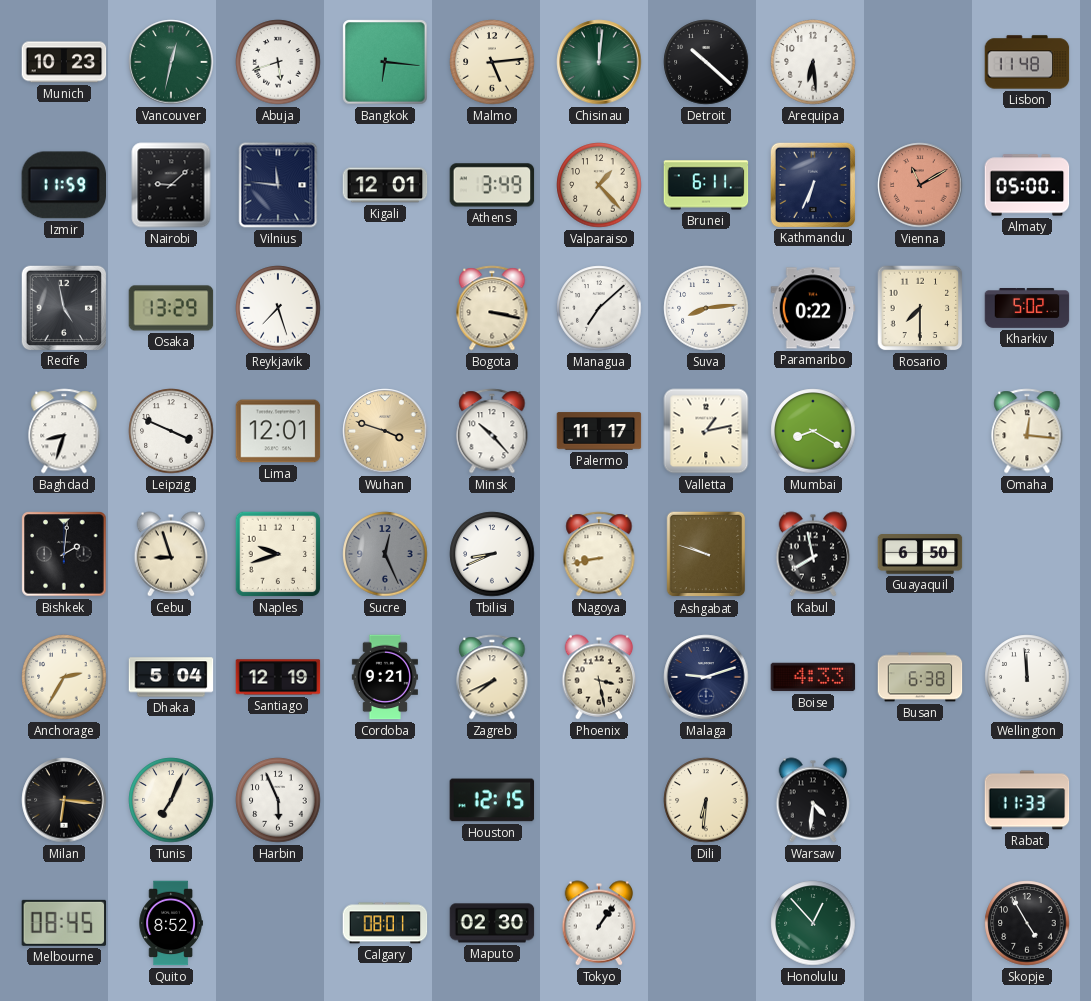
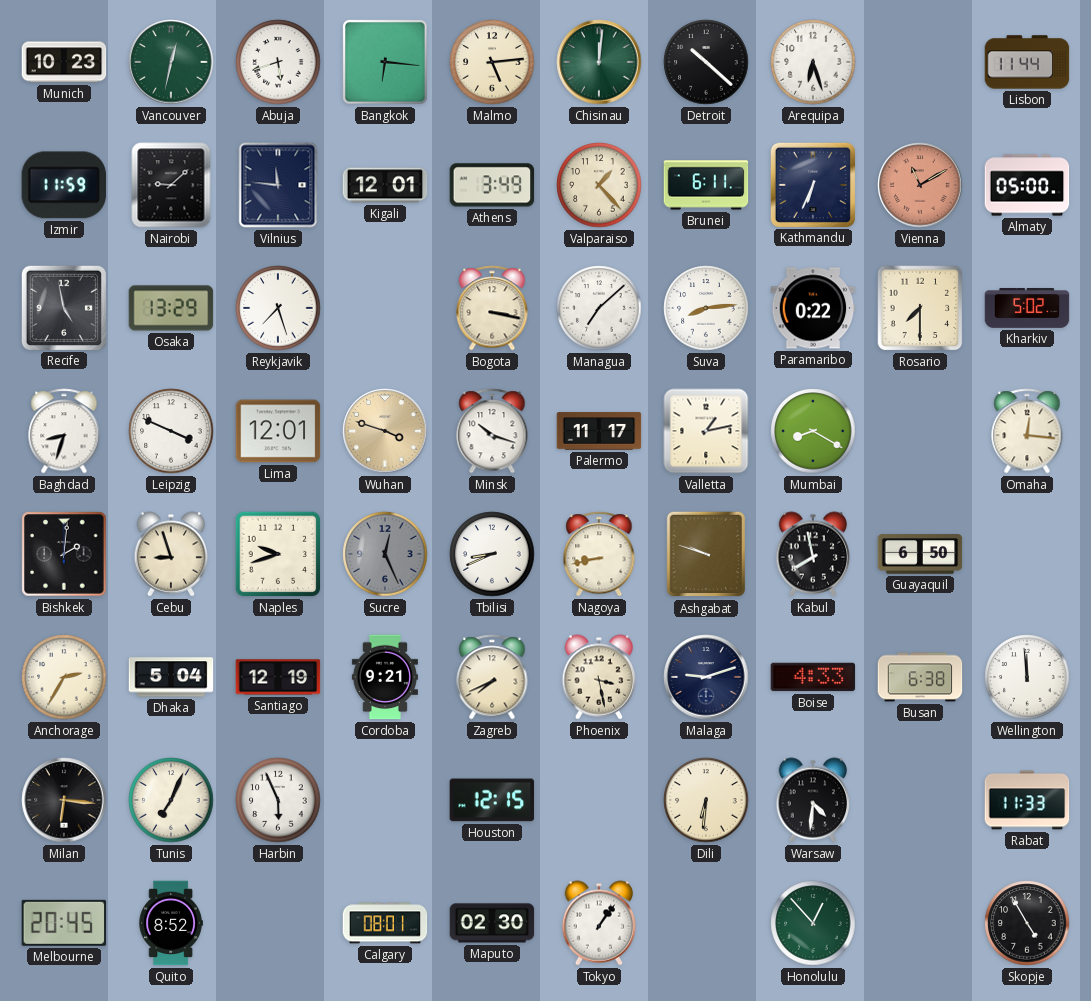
Arequipa: 6:29 -> 6:27 (813, 62)
Lisbon: 11:48 -> 11:44 (1027, 62)
Minsk: 10:23 -> 10:18 (492, 431)
Melbourne: 08:45 -> 20:45 (64, 923)
